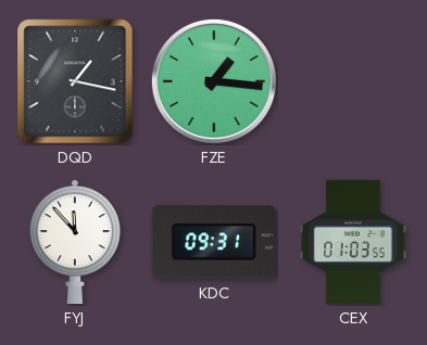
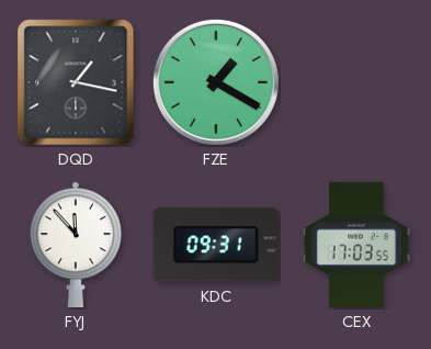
FZE: 1:16 -> 1:20 (216, 82)
CEX: 01:03 -> 17:03 (356, 245)
